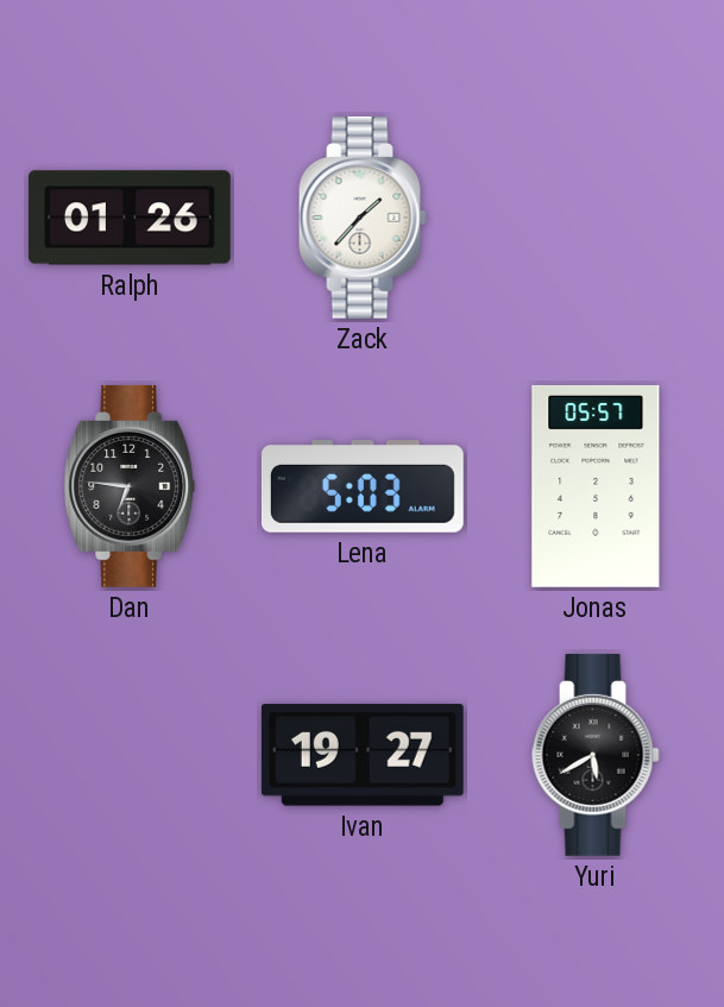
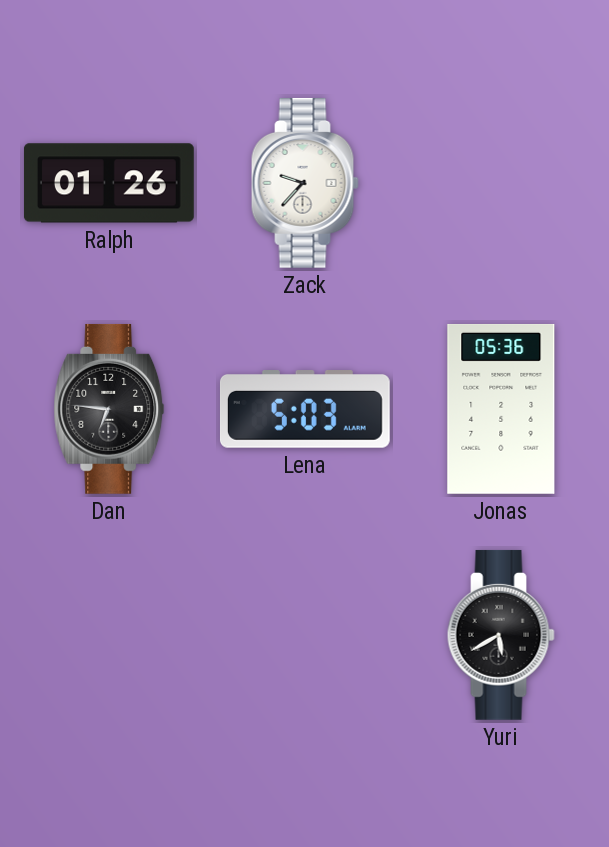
Zack: 1:37 -> 9:37 (305, 183)
Jonas: 05:57 -> 05:36 (501, 409)
Ivan: 19:27 -> none (363, 755)
